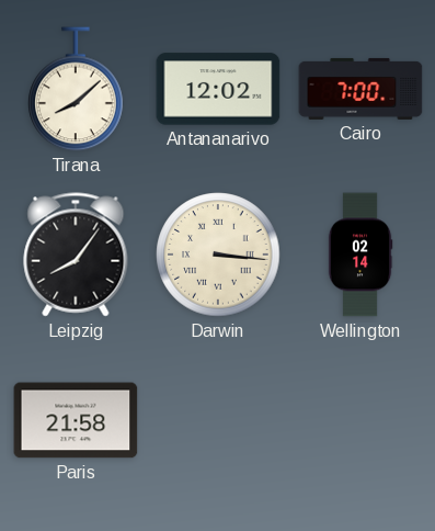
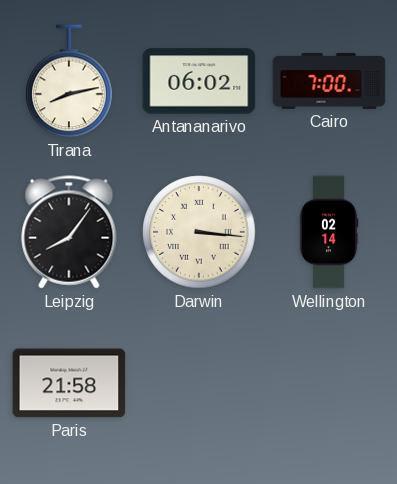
Tirana: 8:08 -> 8:13 (69, 81)
Antananarivo: 12:02 -> 06:02 (199, 81)
